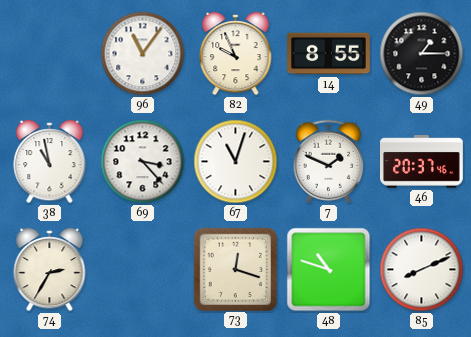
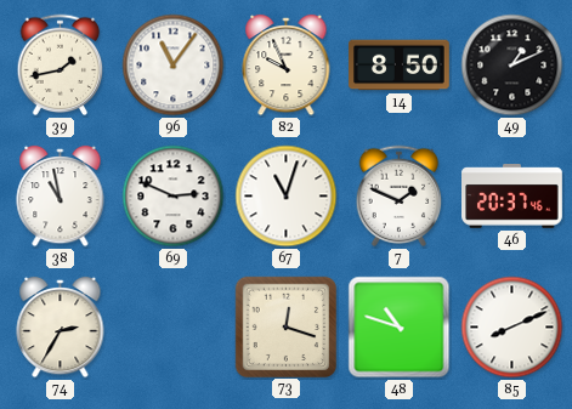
39: none -> 1:43 (61, 66)
14: 8:55 -> 8:50 (400, 66)
49: 1:15 -> 1:11 (512, 66)
69: 3:23 -> 2:49 (174, 197)
